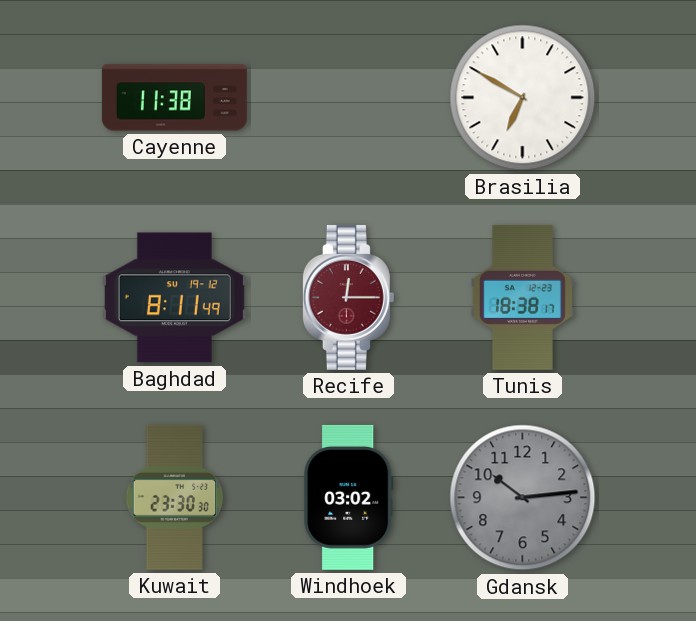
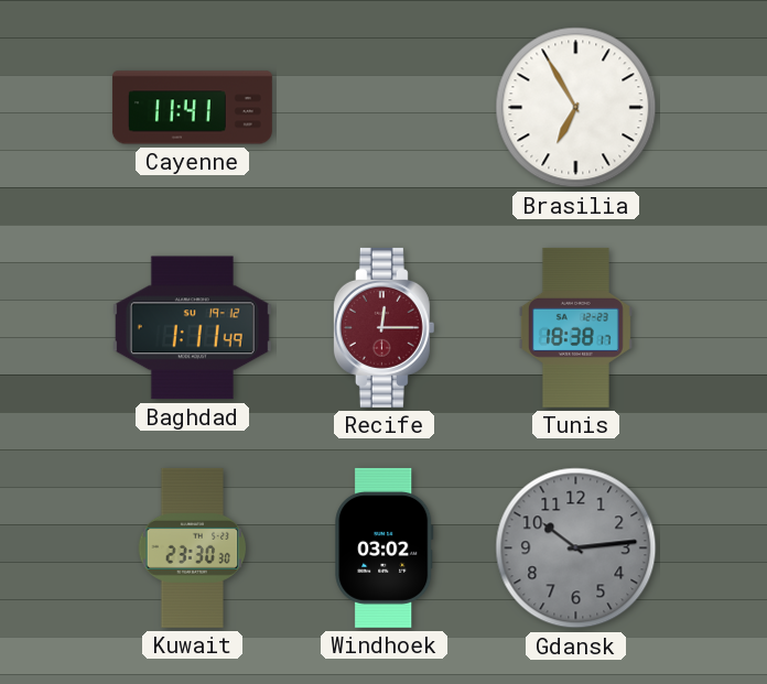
Cayenne: 11:38 -> 11:41 (192, 108)
Brasilia: 6:50 -> 6:55 (576, 108)
Baghdad: 8:11 -> 1:11 (192, 328)
